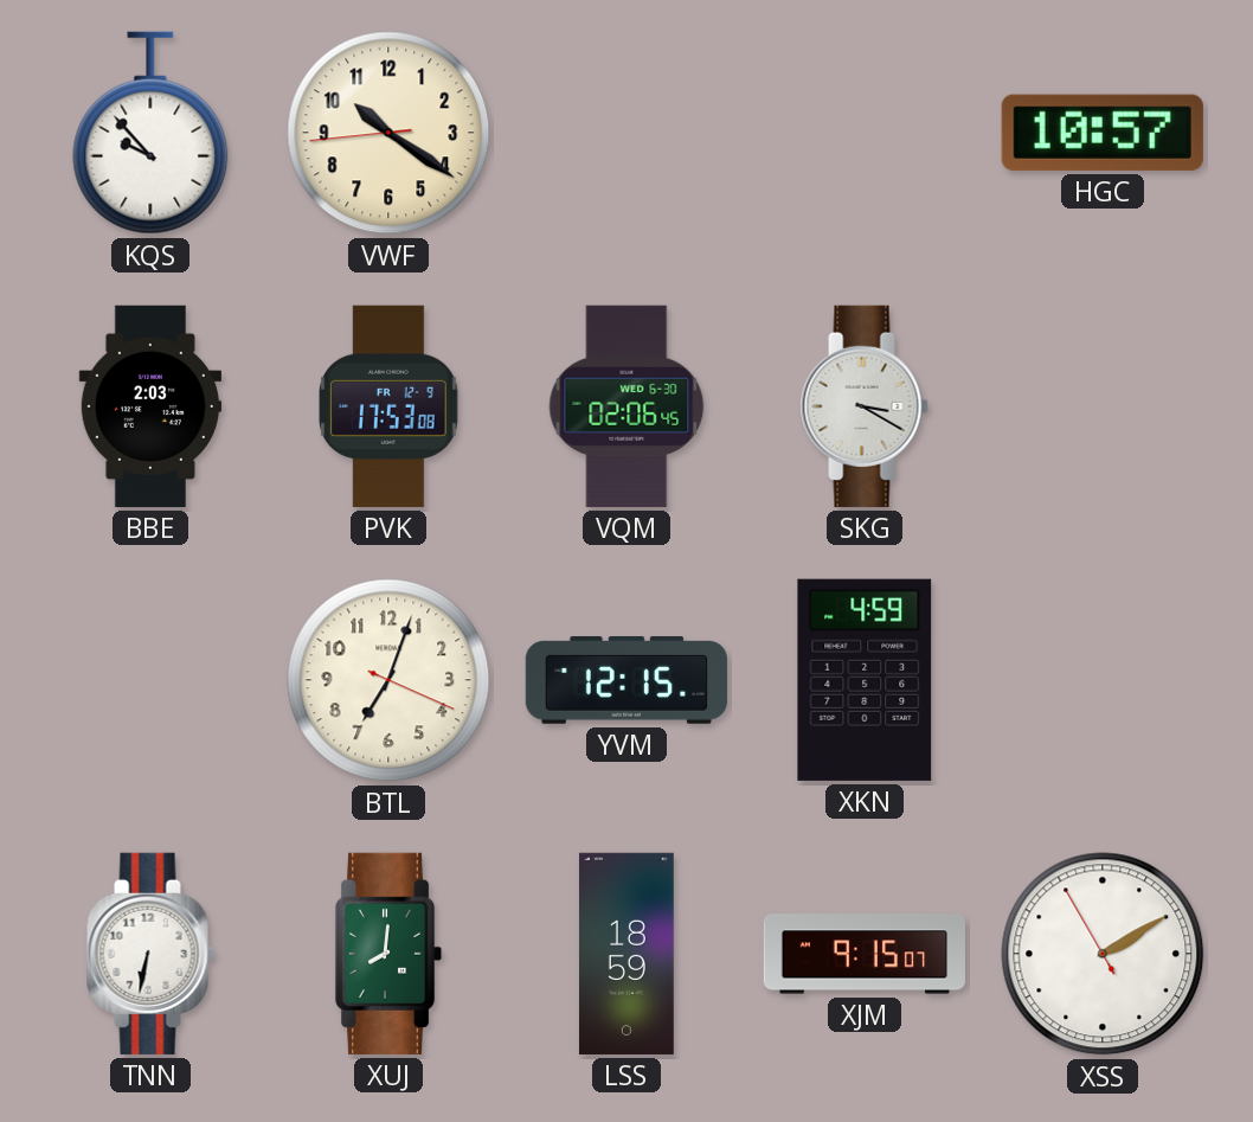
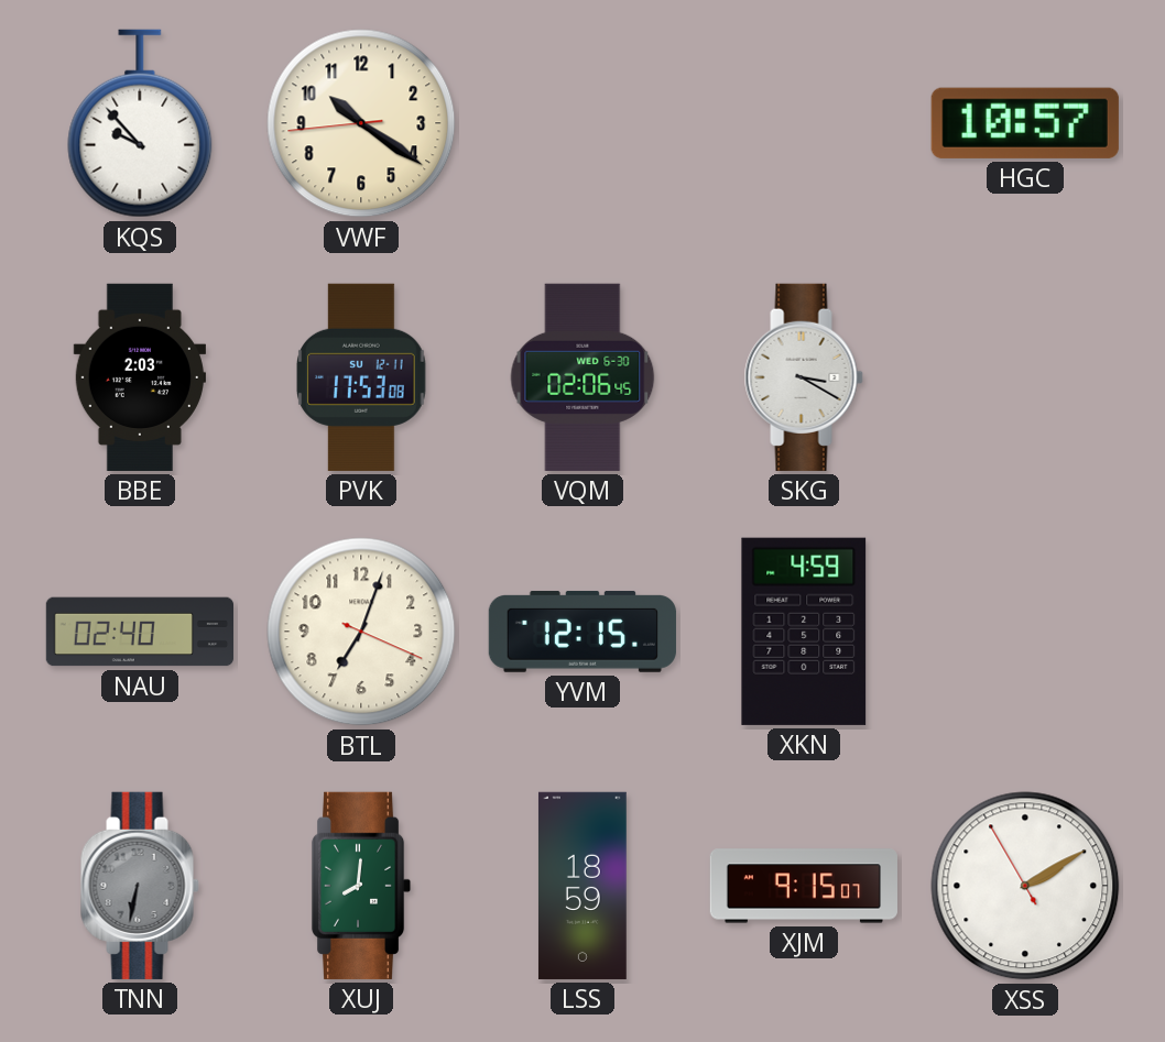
PVK date: FR 12-9 -> SU 12-11 (361, 377)
NAU: none -> 02:40 (139, 632)
TNN dial: white -> grey (140, 886)
